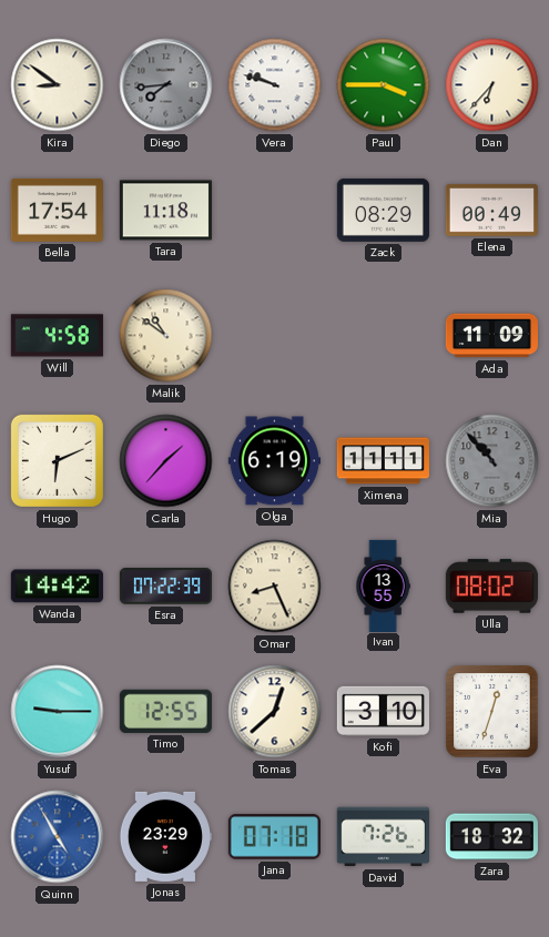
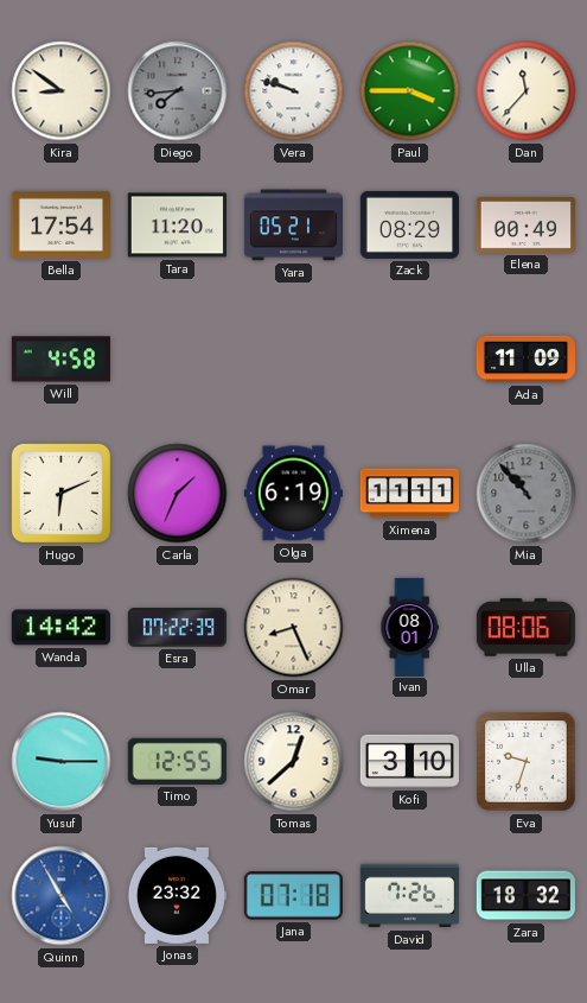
Dan: 6:37 -> 11:37 (527, 91)
Tara: 11:18 -> 11:20 (177, 226)
Yara: none -> 05:21 (293, 226)
Malik: 10:51 -> none (166, 336)
Carla: 1:37 -> 1:34 (178, 494)
Ivan: 13:55 -> 08:01 (409, 627)
Ulla: 08:02 -> 08:06 (525, 628)
Eva: 12:33 -> 9:33 (527, 762)
Jonas: 23:29 -> 23:32 (177, 895)
